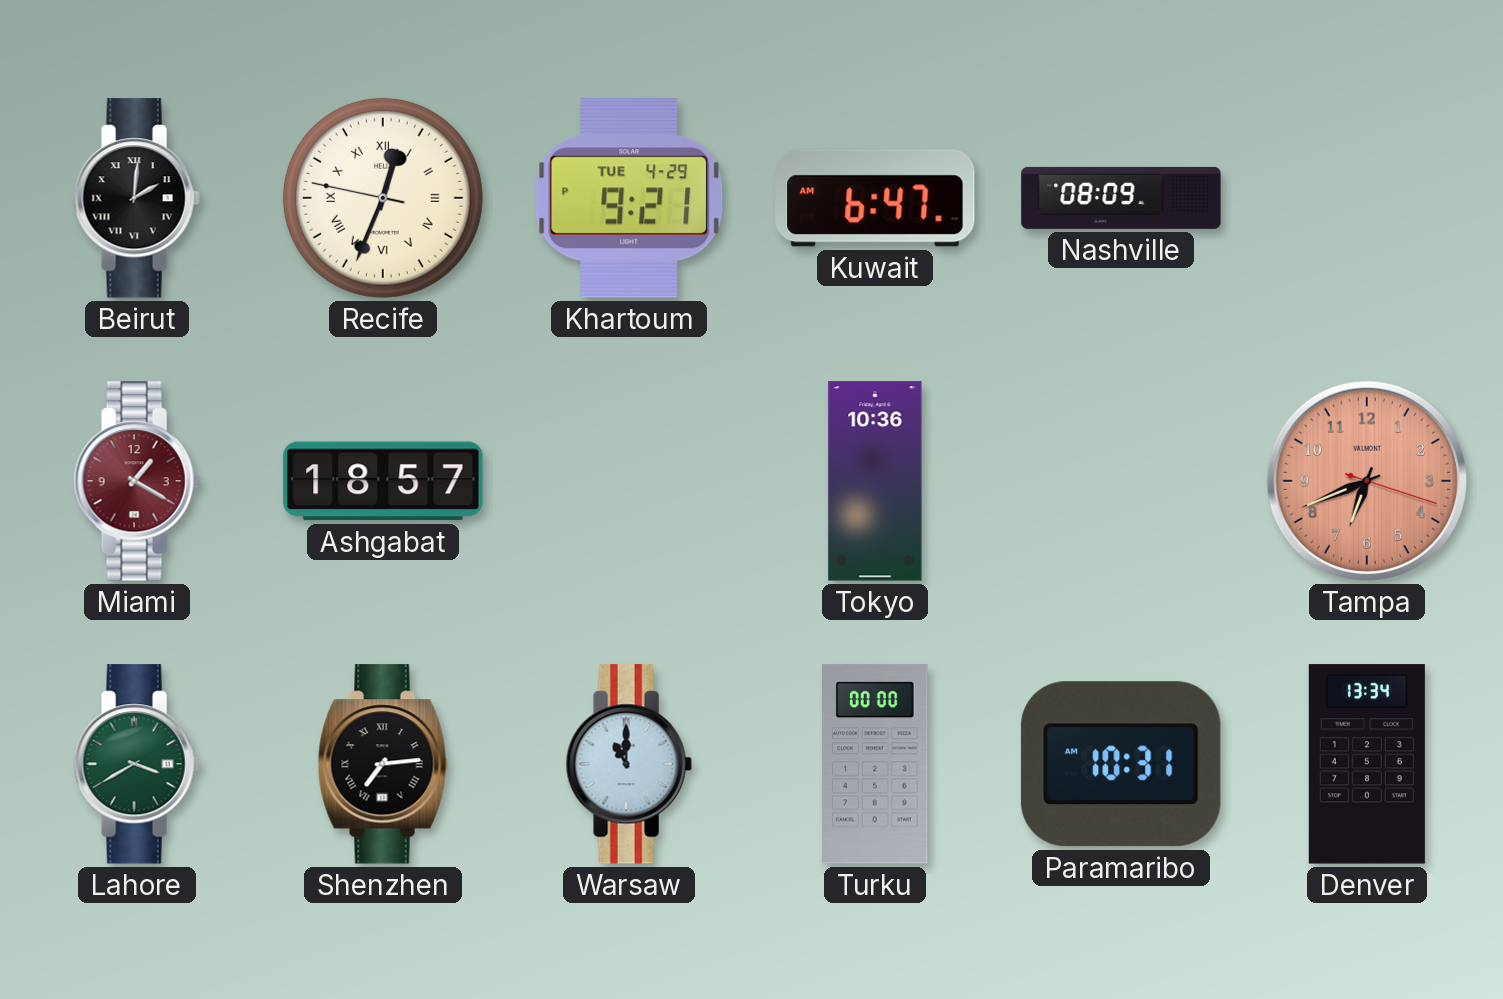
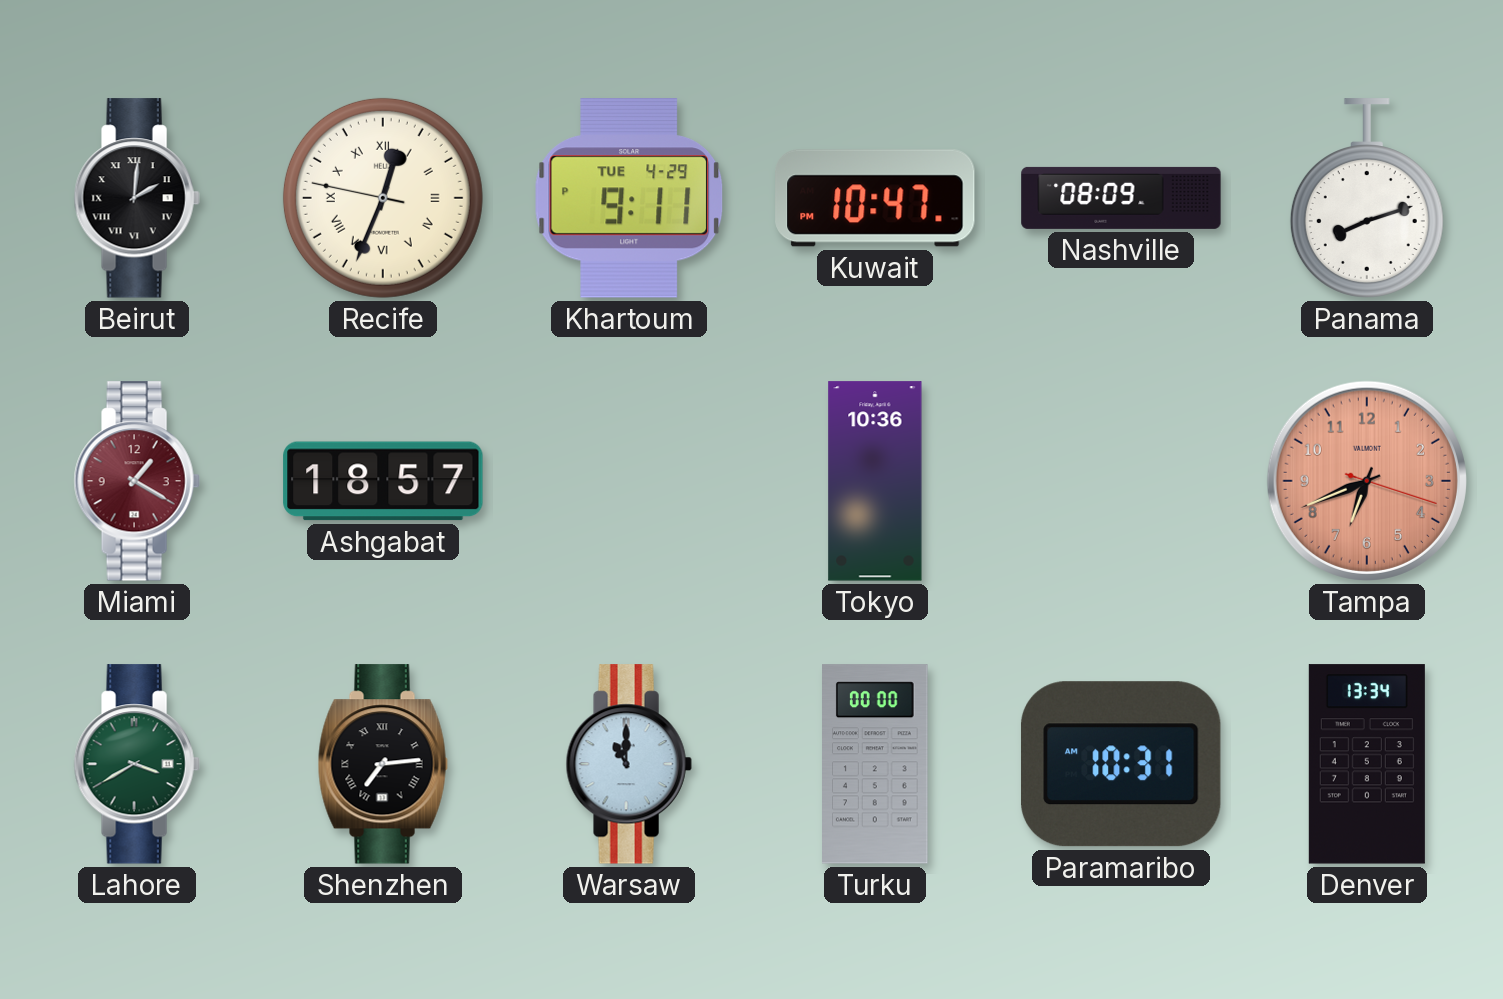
Khartoum: 9:21 -> 9:11 (629, 198)
Kuwait: 6:47 -> 10:47 (875, 198)
Panama: none -> 8:12 (1367, 198)
